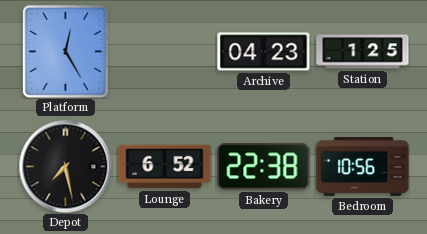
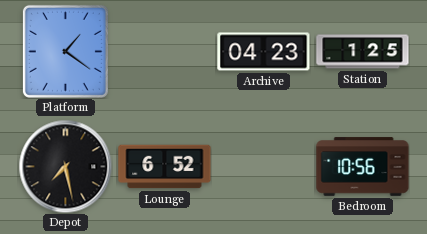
Platform: 12:25 -> 1:21 (65, 51)
Bakery: 22:38 -> none (264, 167)
